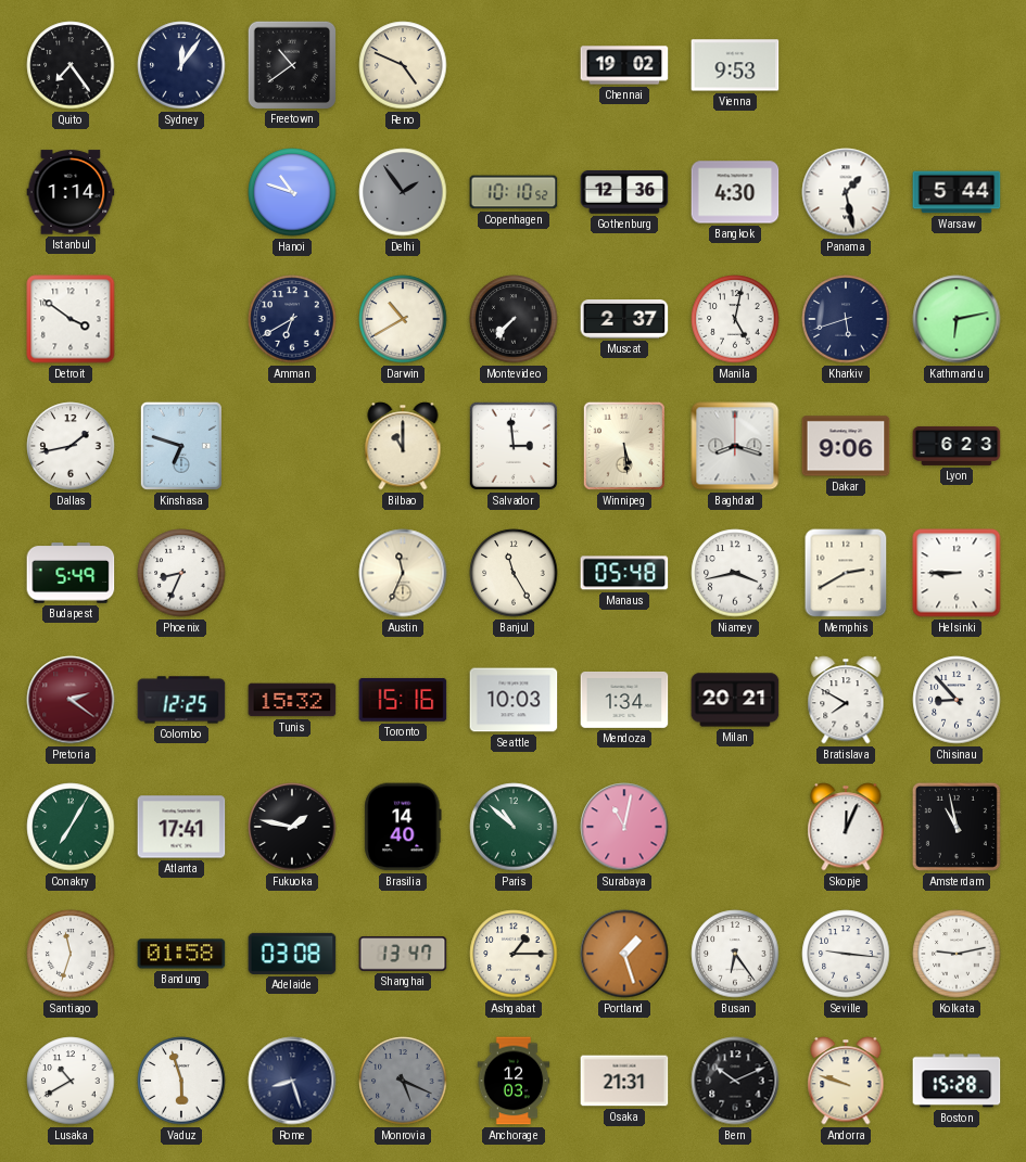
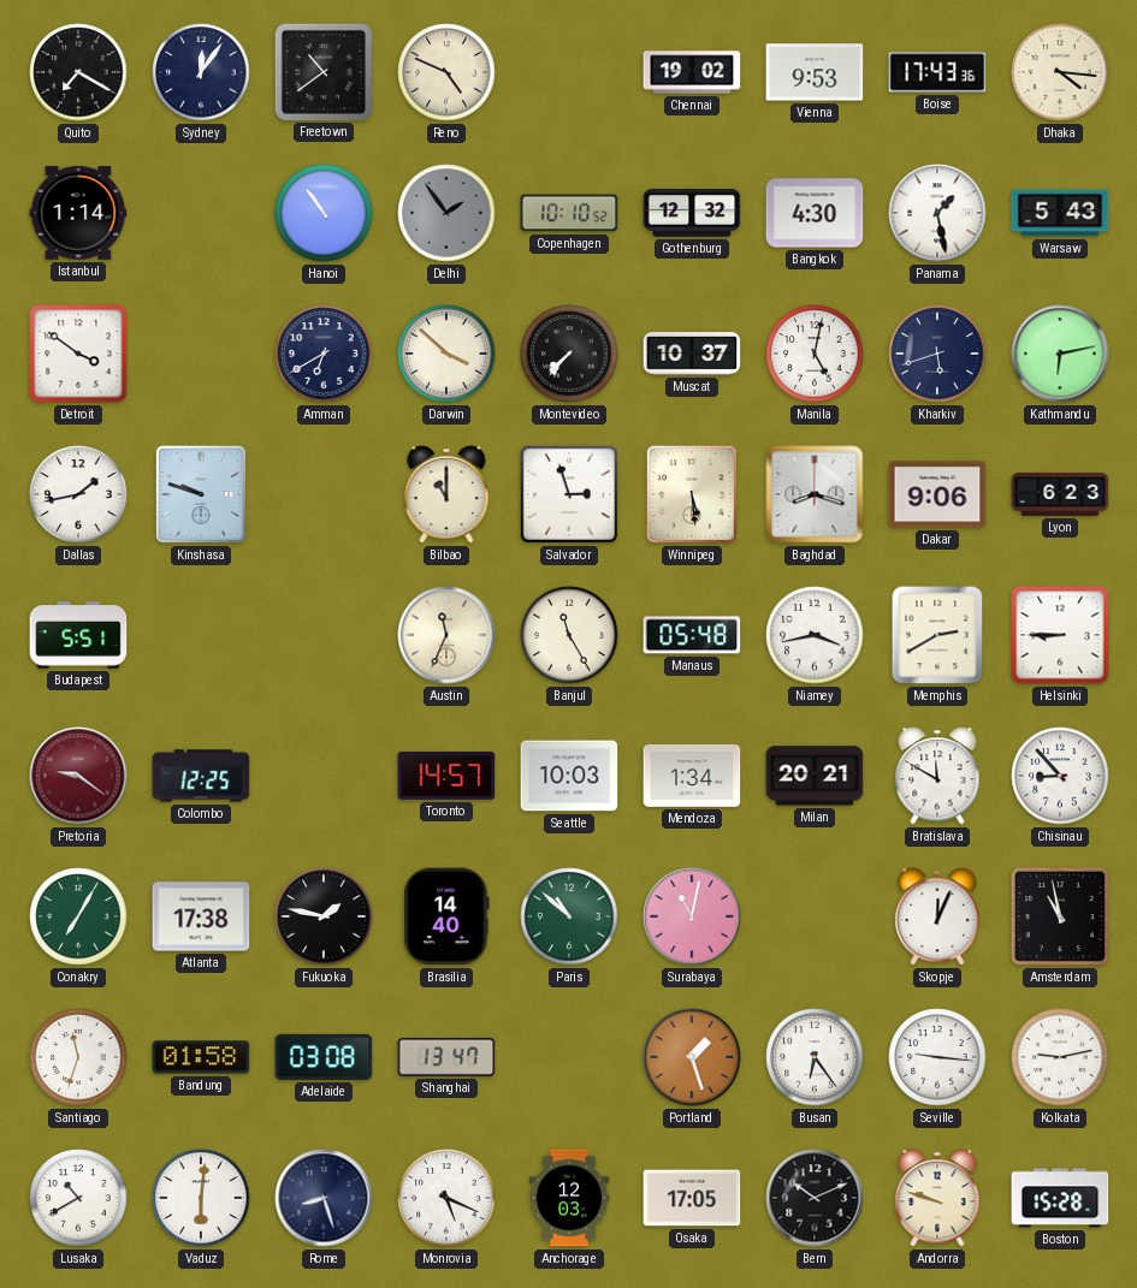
Quito: 7:24 -> 7:20 (78, 72)
Boise: none -> 17:43 (937, 72)
Dhaka: none -> 4:16 (1060, 72)
Hanoi: 10:48 -> 10:54 (324, 213)
Gothenburg: 12:36 -> 12:32 (692, 213)
Warsaw: 5:44 -> 5:43 (1060, 213)
Darwin: 10:40 -> 3:52 (446, 354)
Muscat: 2:37 -> 10:37 (692, 355)
Kinshasa: 6:48 -> 9:48 (201, 494)
Salvador: 2:59 -> 2:57 (569, 494)
Budapest: 5:49 -> 5:51 (78, 635)
Phoenix: 8:34 -> none (181, 573)
Pretoria: 2:21 -> 9:21 (78, 776)
Tunis: 15:32 -> none (292, 700)
Toronto: 15:16 -> 14:57 (446, 776)
Bratislava: 7:50 -> 11:50 (937, 776)
Atlanta: 17:41 -> 17:38 (201, 916)
Ashgabat: 1:15 -> none (514, 954)
Vaduz: 5:57 -> 6:01 (201, 1198)
Monrovia dial: grey -> white (446, 1198)
Osaka: 21:31 -> 17:05 (692, 1198)
